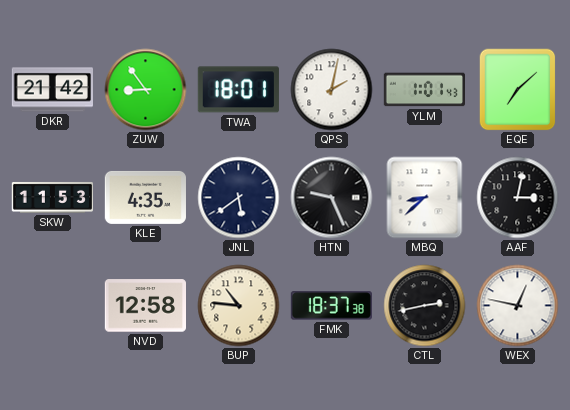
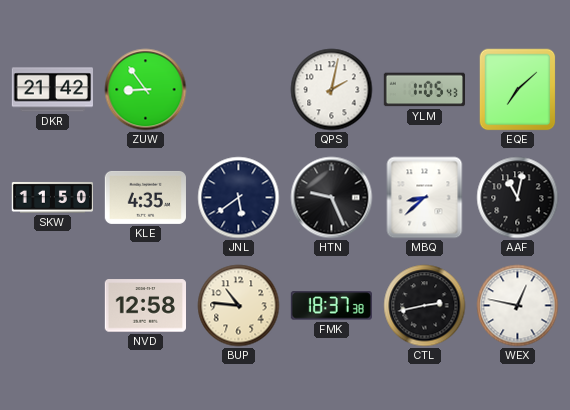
TWA: 18:01 -> none (238, 90)
YLM: 1:01 -> 1:05 (424, 90)
SKW: 11:53 -> 11:50 (52, 197)
AAF: 3:02 -> 11:02 (518, 198)
